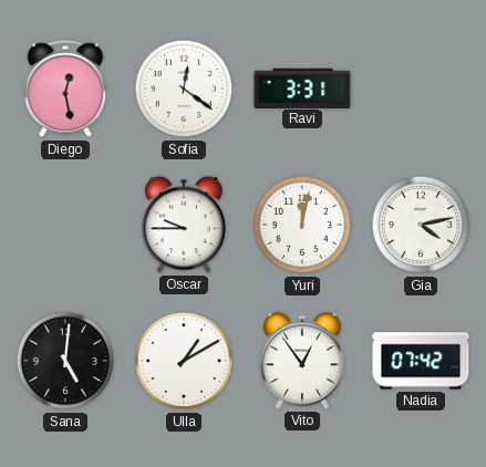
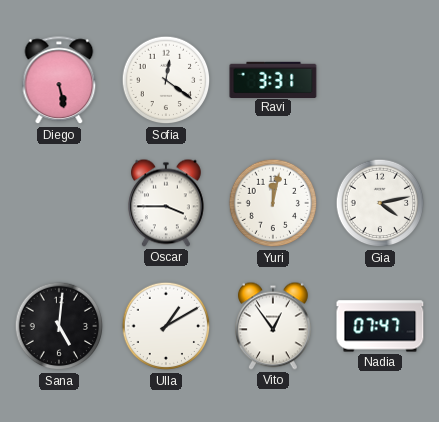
Diego: 12:28 -> 5:28 (59, 81)
Oscar: 9:45 -> 3:45 (166, 203)
Nadia: 07:42 -> 07:47 (380, 326)
